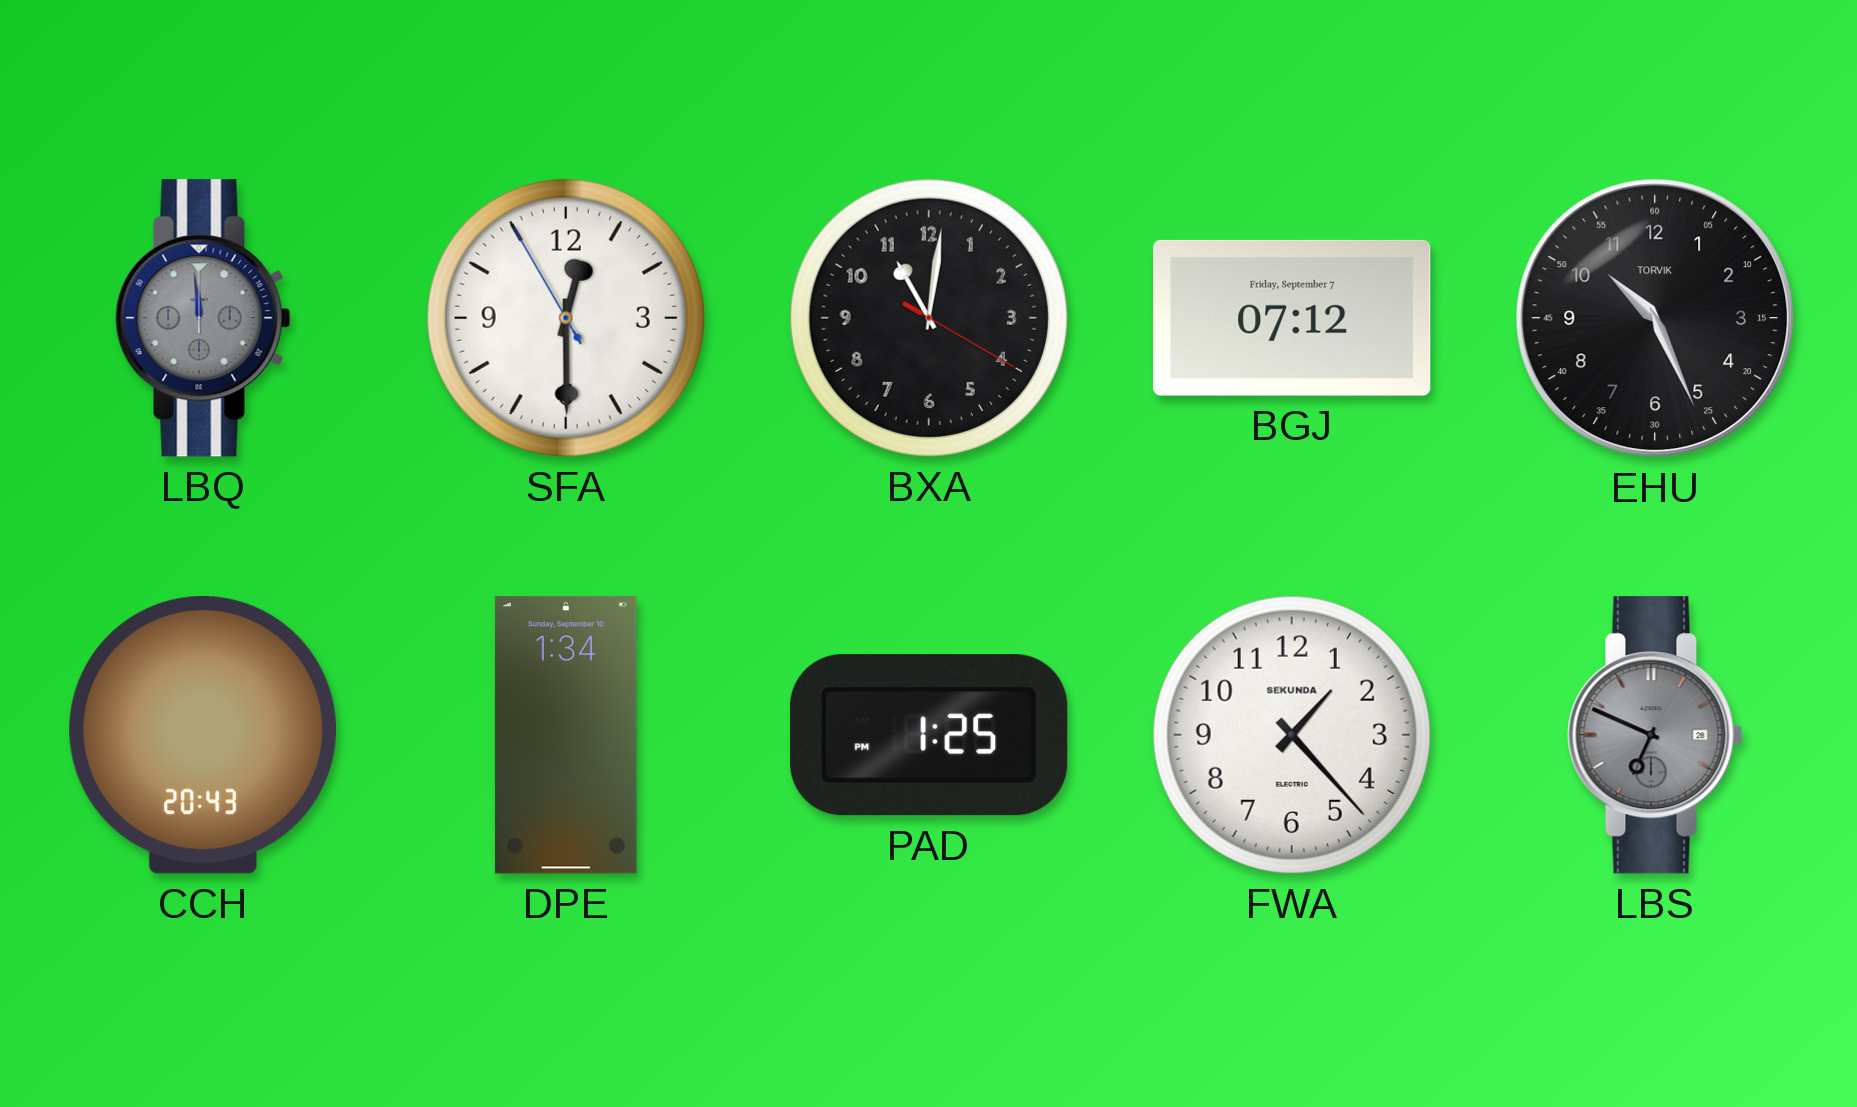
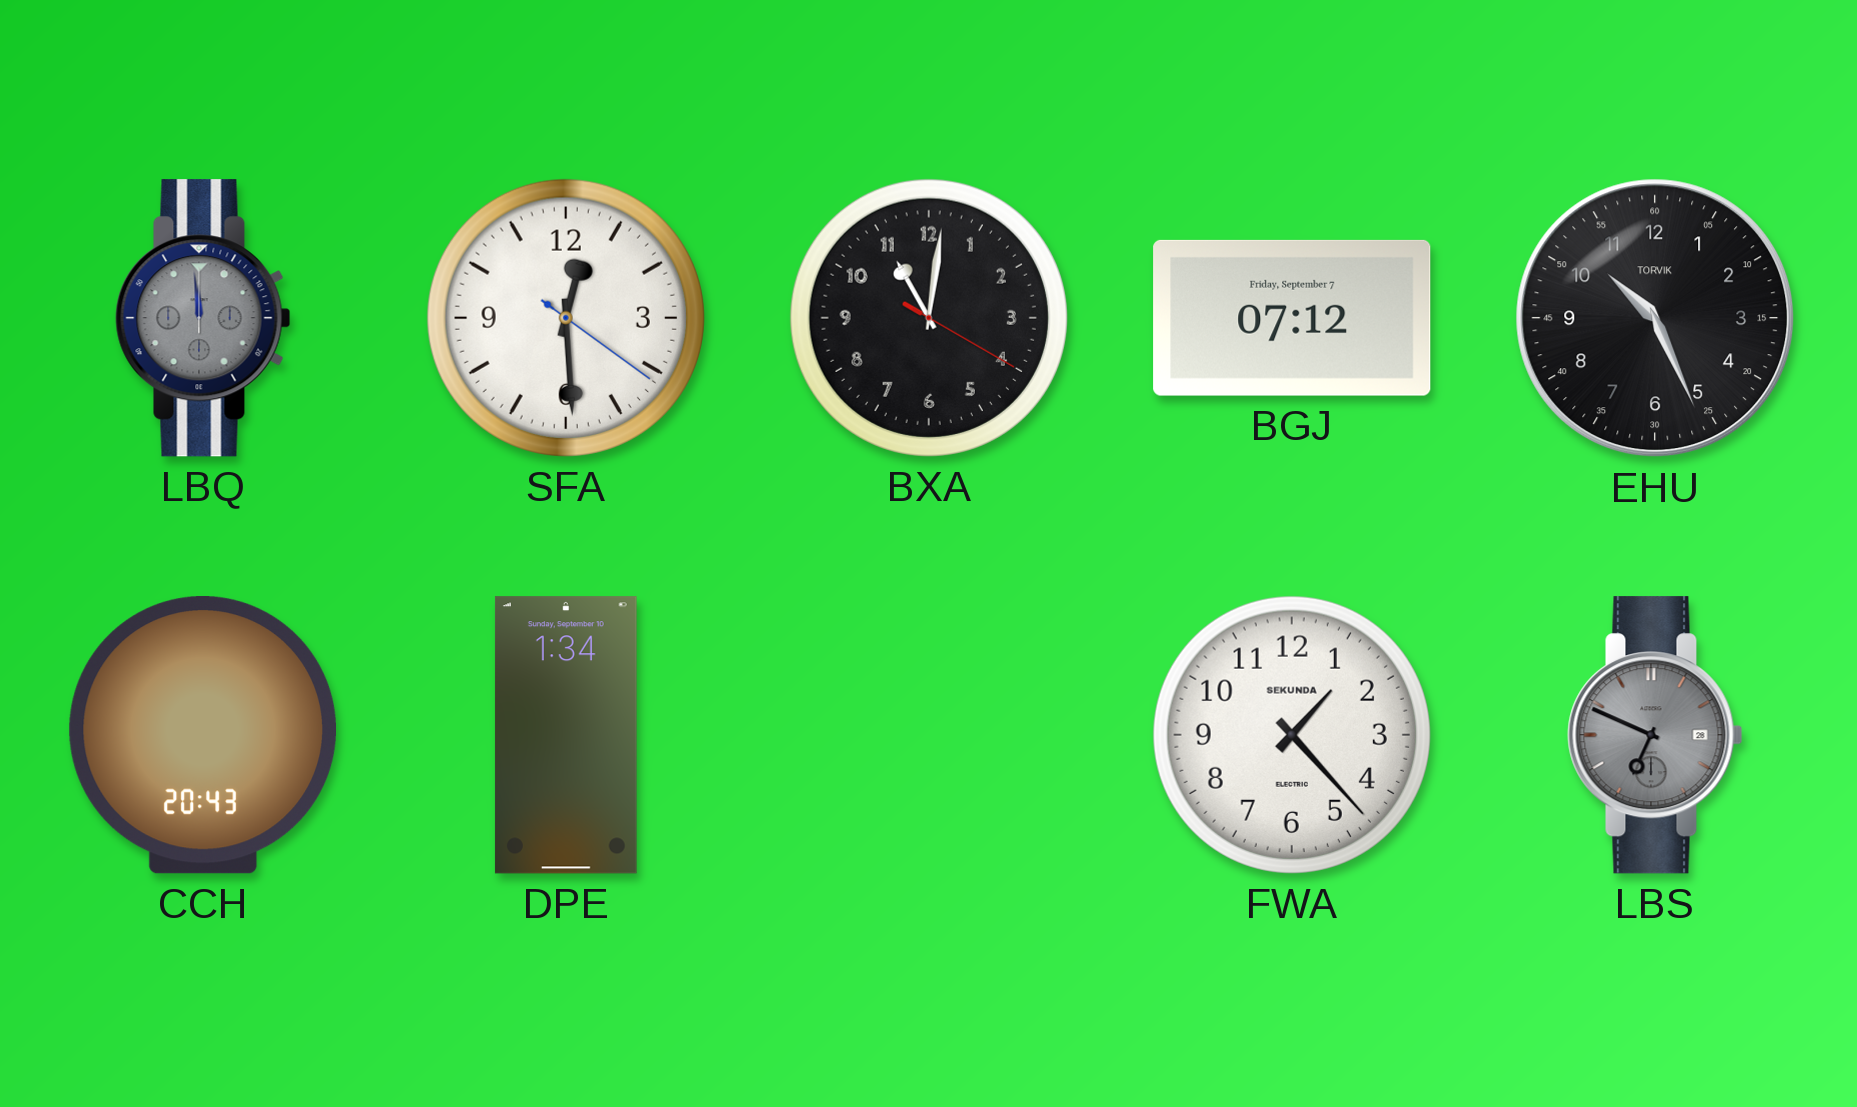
SFA: 12:29:55 -> 12:29:21 (566, 318)
PAD: 1:25 -> none (929, 735)
